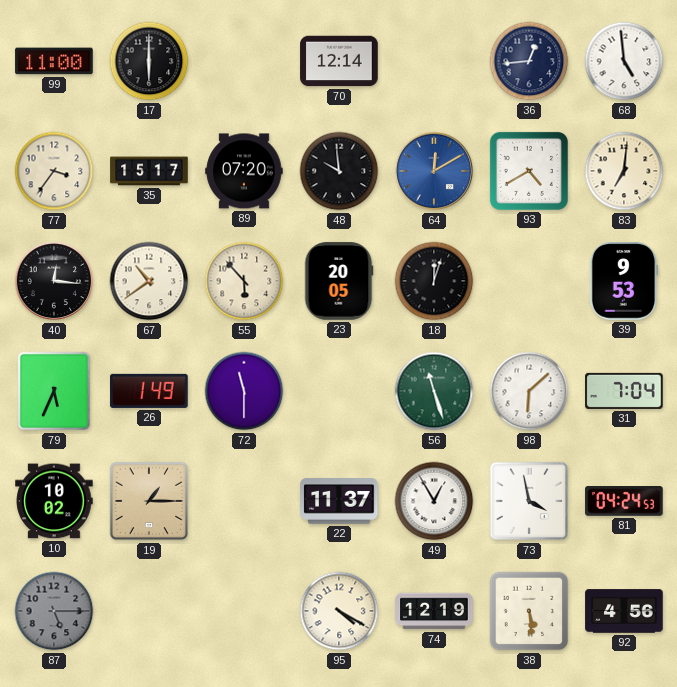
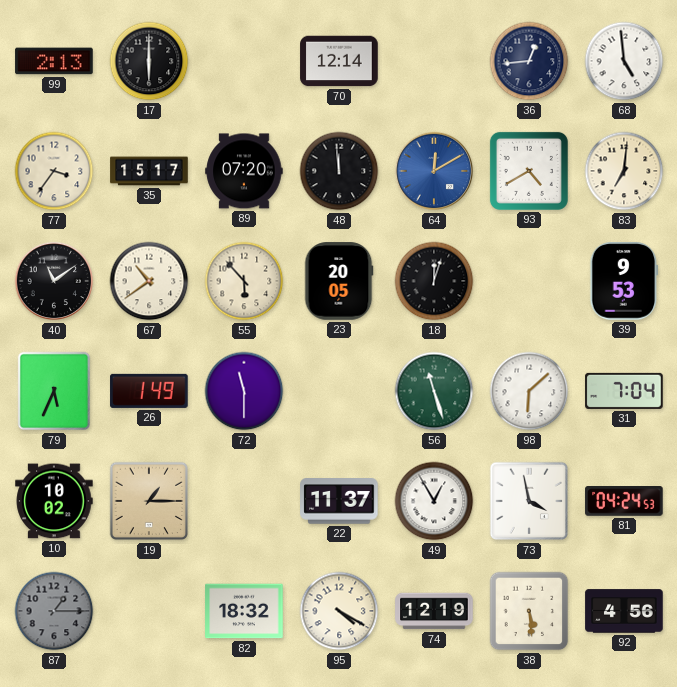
99: 11:00 -> 2:13 (54, 61)
48: 9:59 -> 11:59 (339, 171)
40: 12:16 -> 11:09 (54, 281)
87: 5:15 -> 1:15 (54, 611)
82: none -> 18:32 (244, 611)
